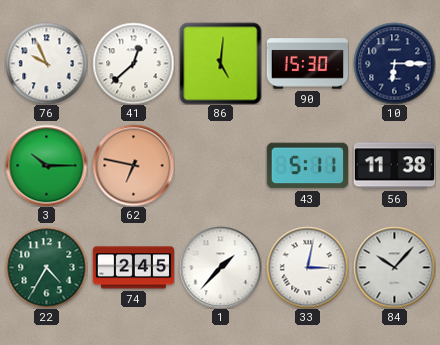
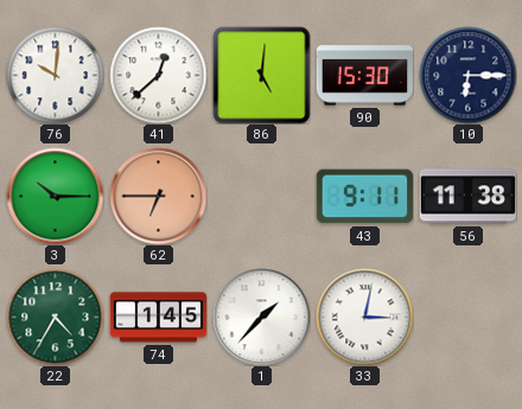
76: 9:56 -> 10:01 (55, 75)
62: 6:47 -> 6:45 (158, 196)
43: 5:11 -> 9:11 (364, 197)
74: 2:45 -> 1:45 (158, 318)
84: 10:07 -> none (394, 267)
